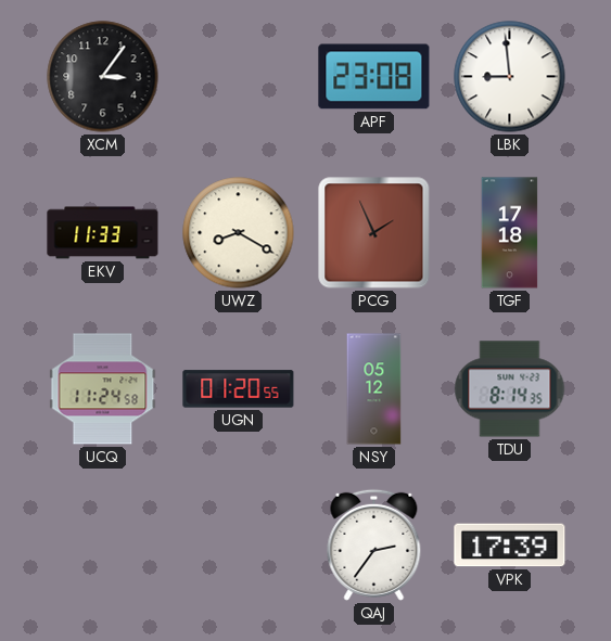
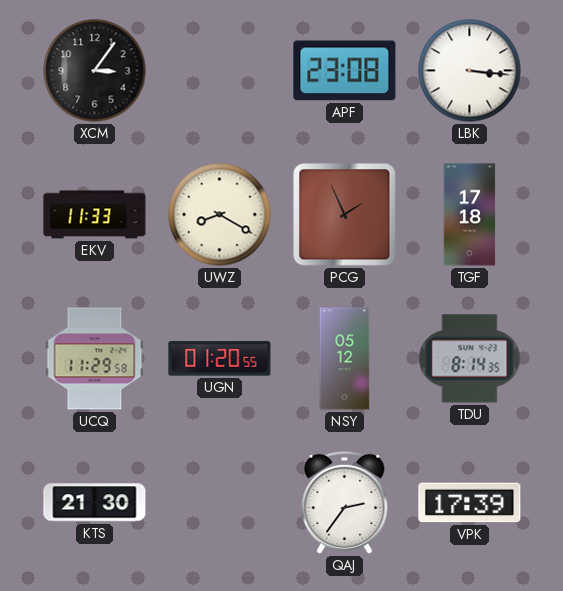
LBK: 8:59 -> 3:16 (470, 71)
UCQ: 11:24 -> 11:29 (95, 359)
KTS: none -> 21:30 (95, 503)
